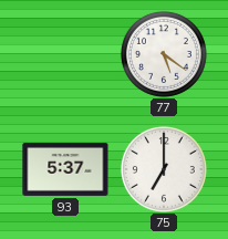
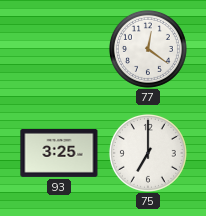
77: 5:21 -> 12:21 (148, 49)
93: 5:37 -> 3:25 (59, 153)
